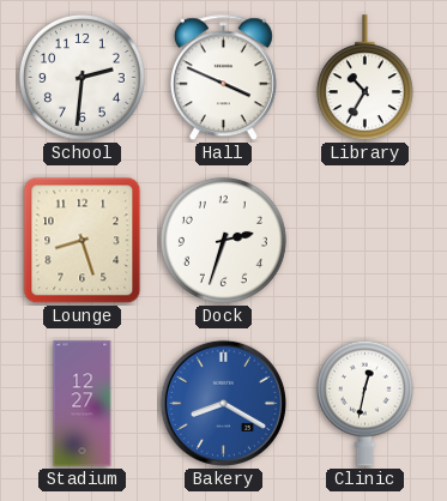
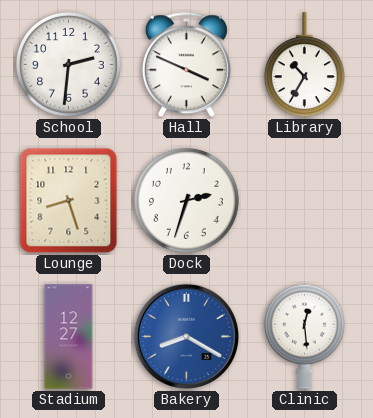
Clinic: 12:32 -> 12:29 (304, 336)
